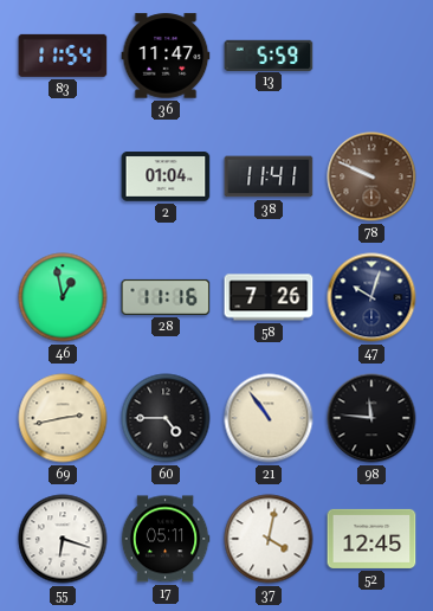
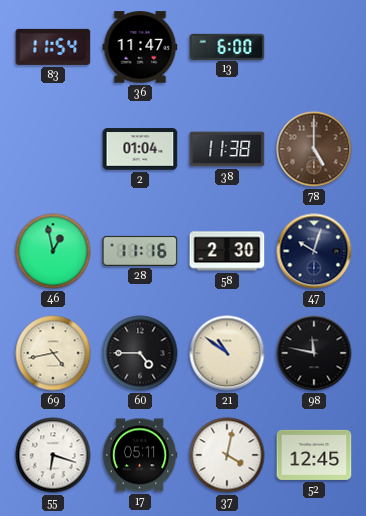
13: 5:59 -> 6:00 (227, 46)
38: 11:41 -> 11:38 (227, 149)
78: 9:49 -> 5:00 (314, 149)
58: 7:26 -> 2:30 (227, 251)
69: 2:43 -> 4:43 (53, 353)
21: 10:54 -> 10:51 (227, 353)
98: 11:46 -> 11:47 (314, 353)
